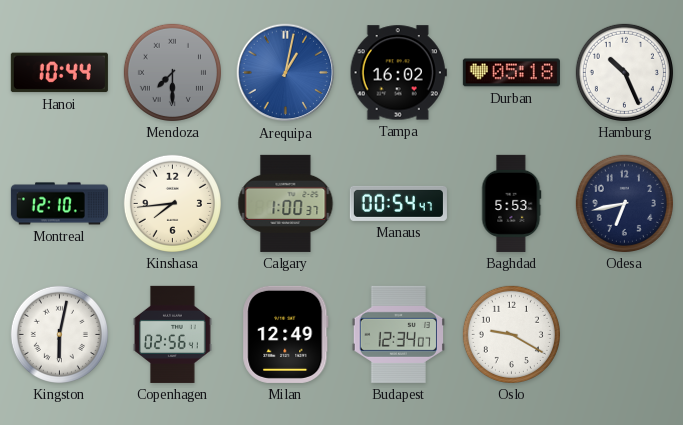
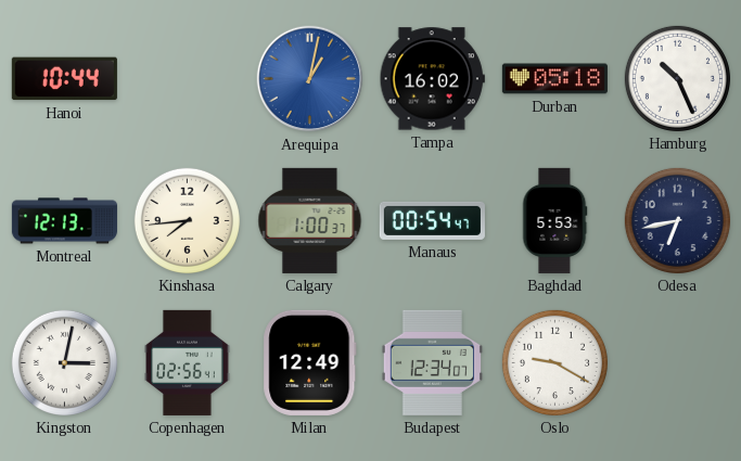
Mendoza: 7:30 -> none (172, 72)
Montreal: 12:10 -> 12:13 (64, 221)
Kingston: 6:02 -> 3:02 (64, 362)
